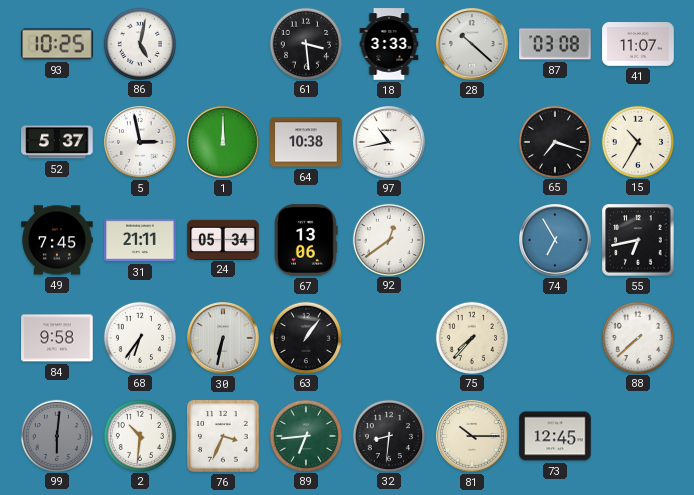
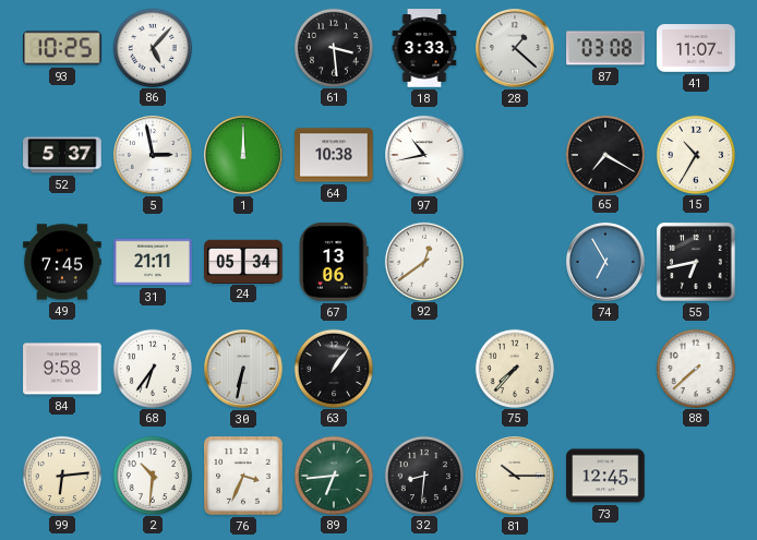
86: 5:02 -> 5:07 (152, 47)
28: 10:22 -> 1:22 (515, 48)
65: 7:18 -> 7:20 (604, 154)
99: 6:01 -> 6:14 (61, 475)
99 dial: grey -> cream (61, 475)
